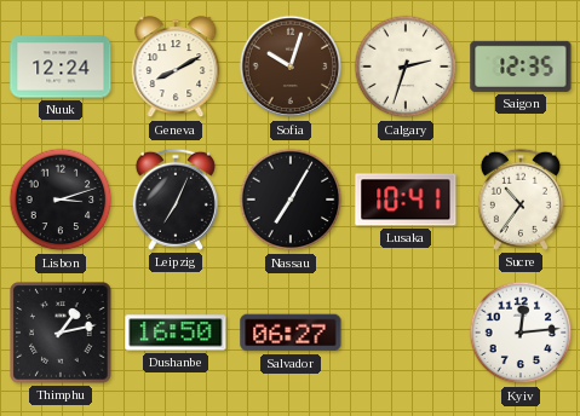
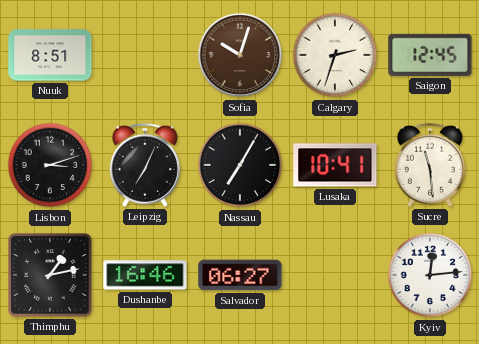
Nuuk: 12:24 -> 8:51 (50, 55)
Geneva: 8:10 -> none (176, 68)
Saigon: 12:35 -> 12:45 (430, 55)
Sucre: 10:36 -> 11:29 (430, 165)
Dushanbe: 16:50 -> 16:46 (145, 275)
